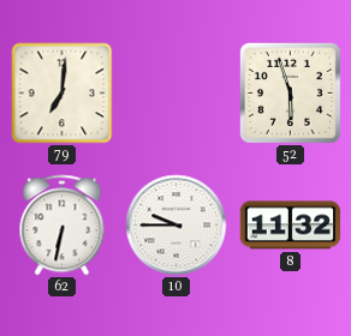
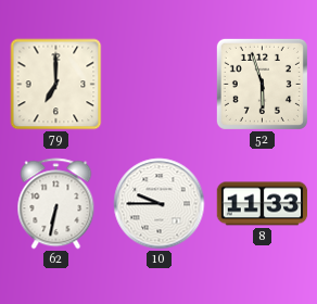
79: 7:01 -> 7:00 (56, 85)
8: 11:32 -> 11:33 (263, 204)
